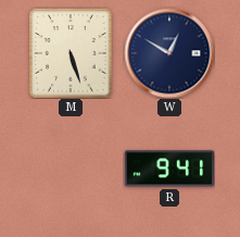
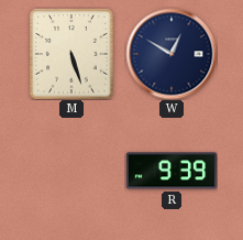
R: 9:41 -> 9:39 (172, 171)
